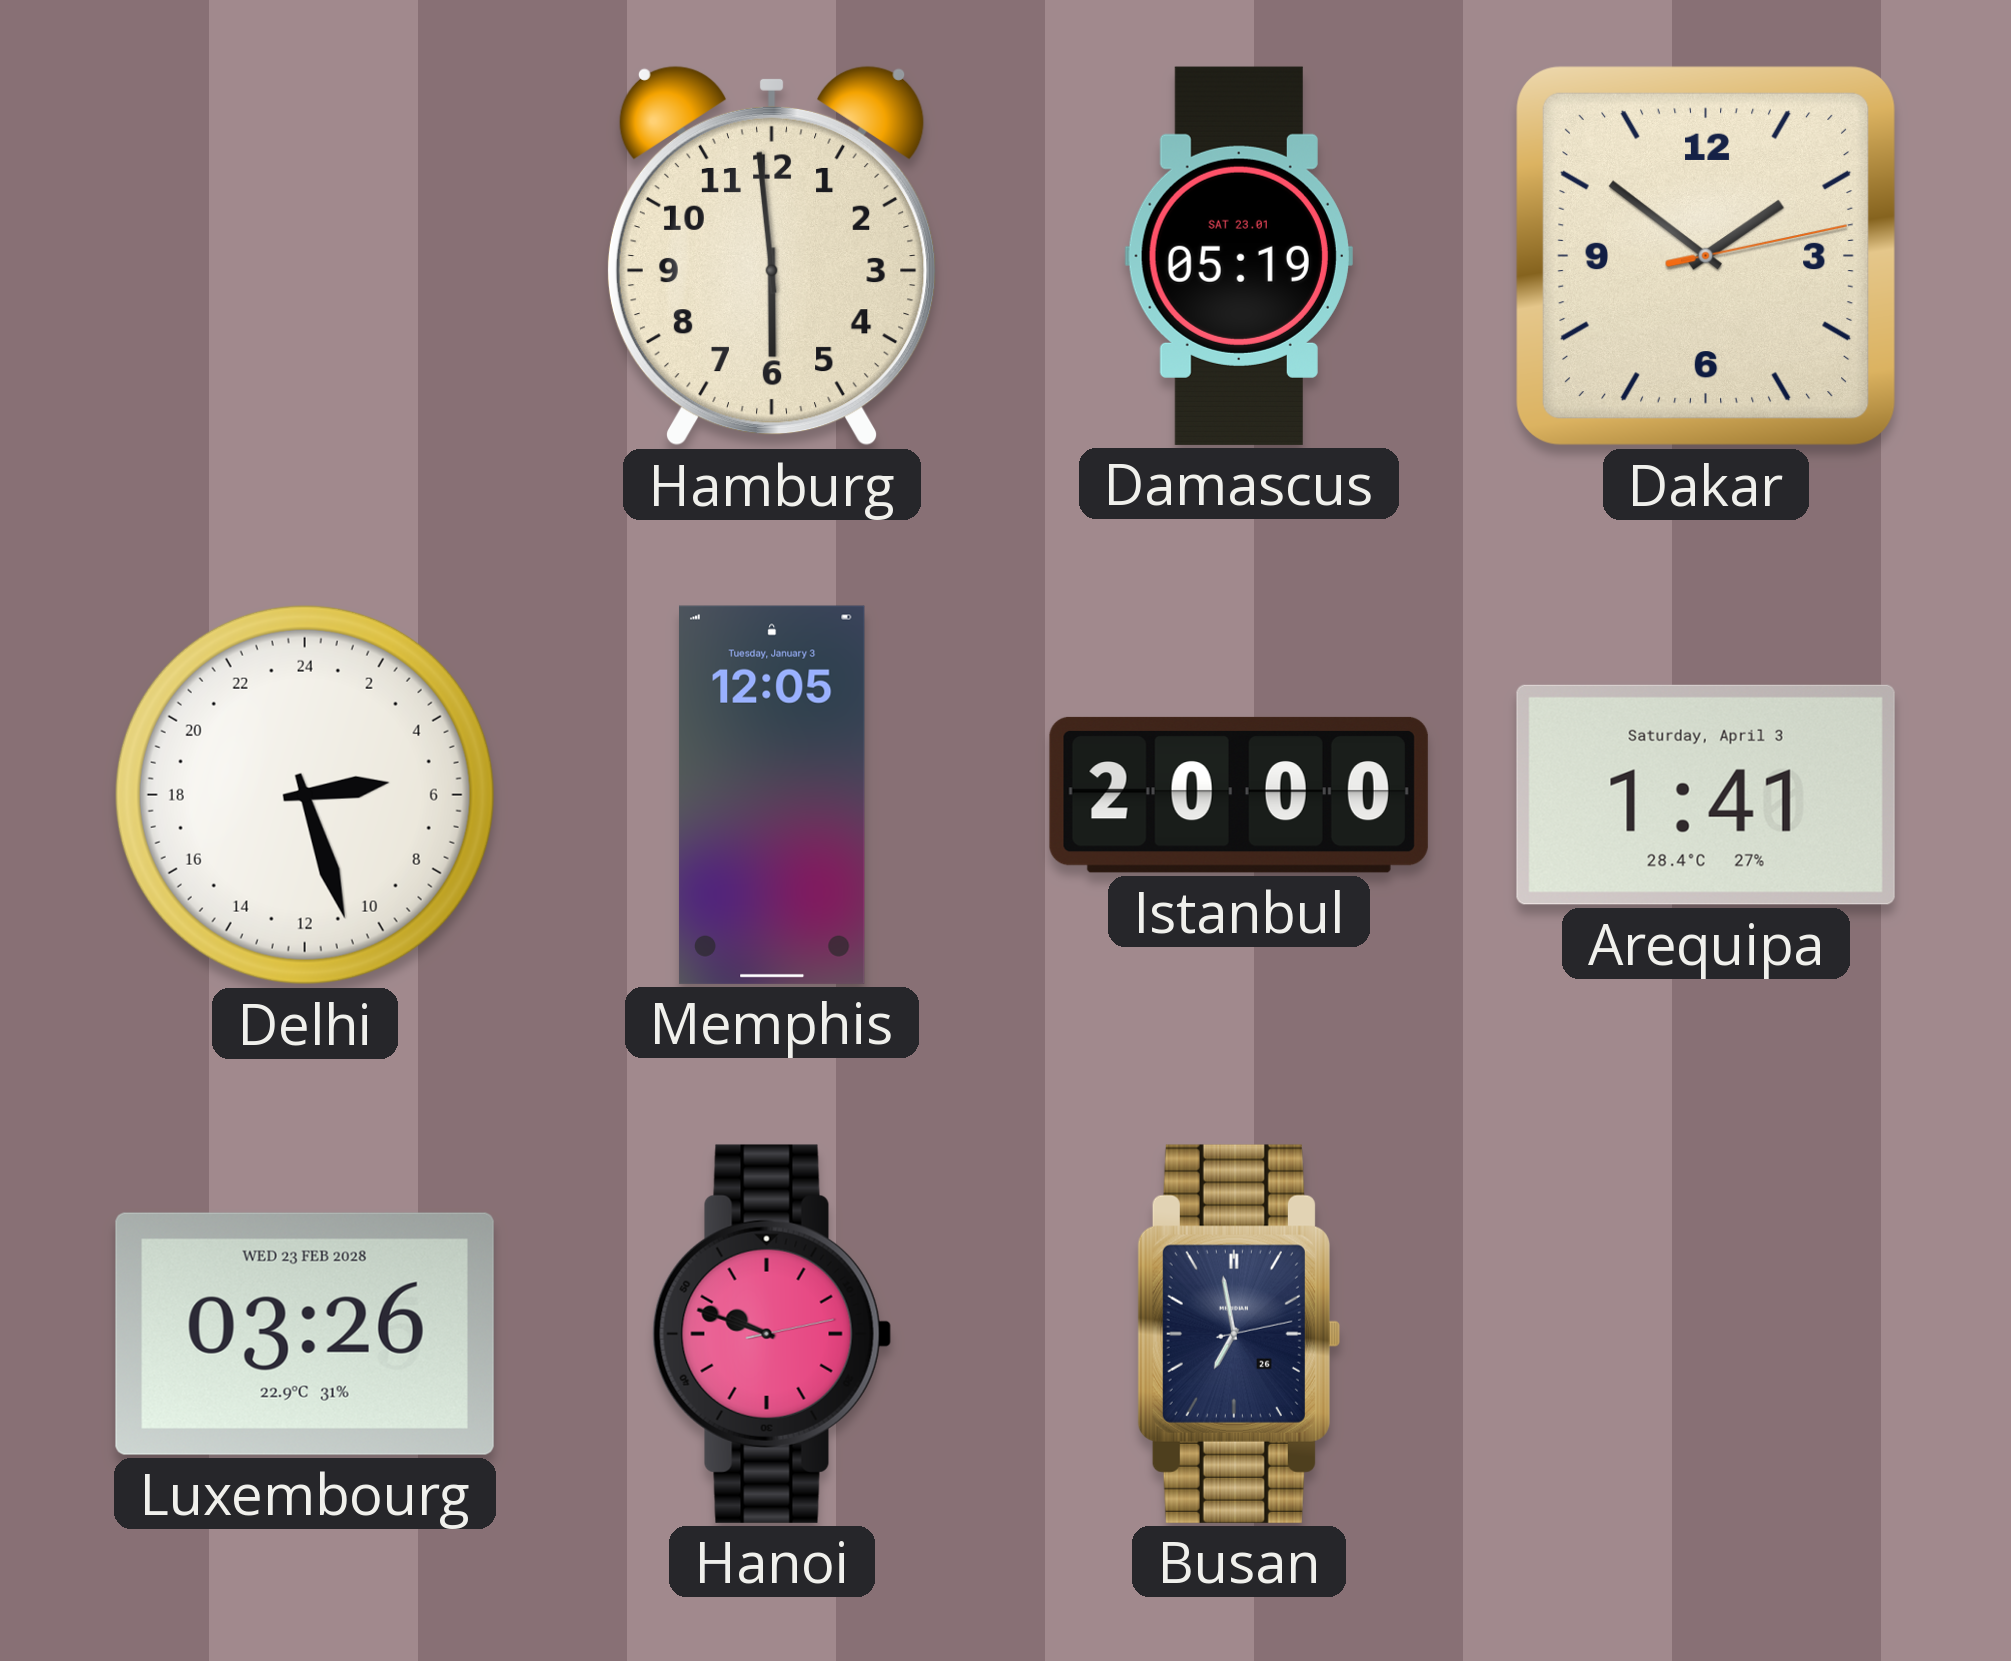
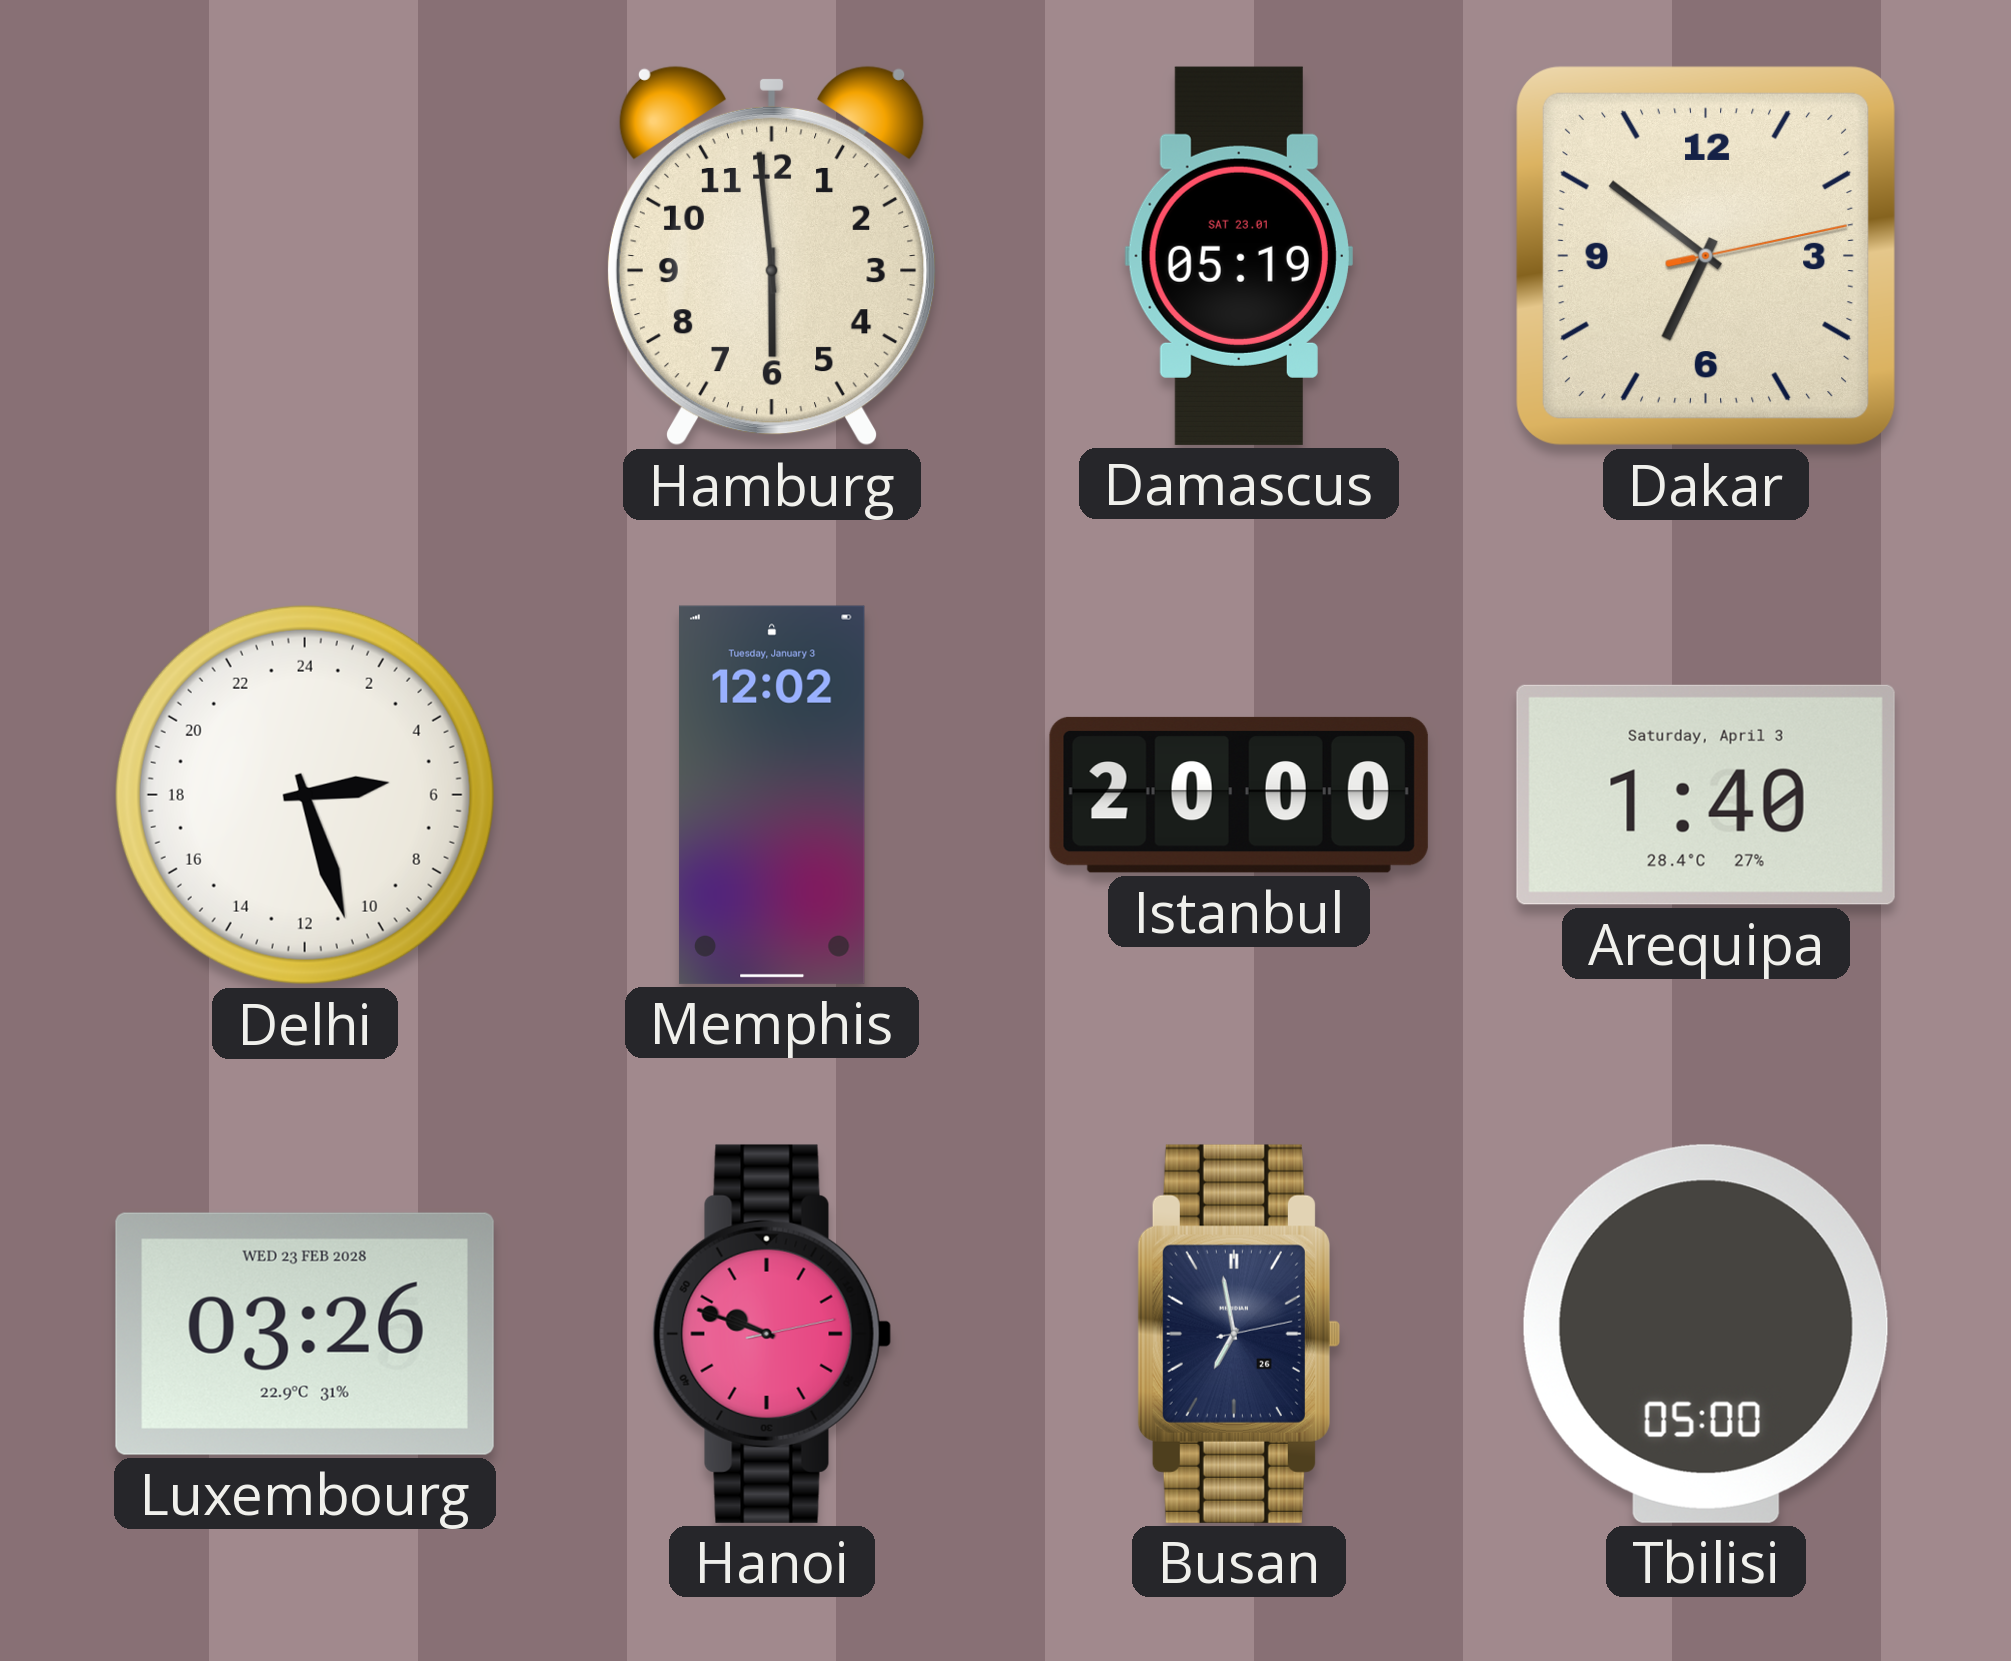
Dakar: 1:51 -> 6:51 (1706, 256)
Memphis: 12:05 -> 12:02 (772, 795)
Arequipa: 1:41 -> 1:40 (1706, 795)
Tbilisi: none -> 05:00 (1706, 1334)
